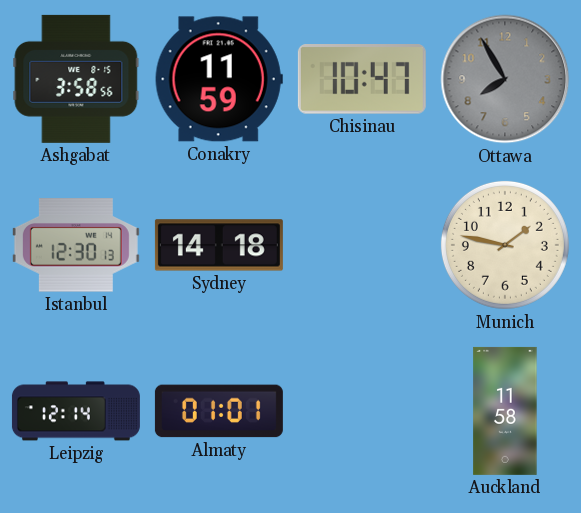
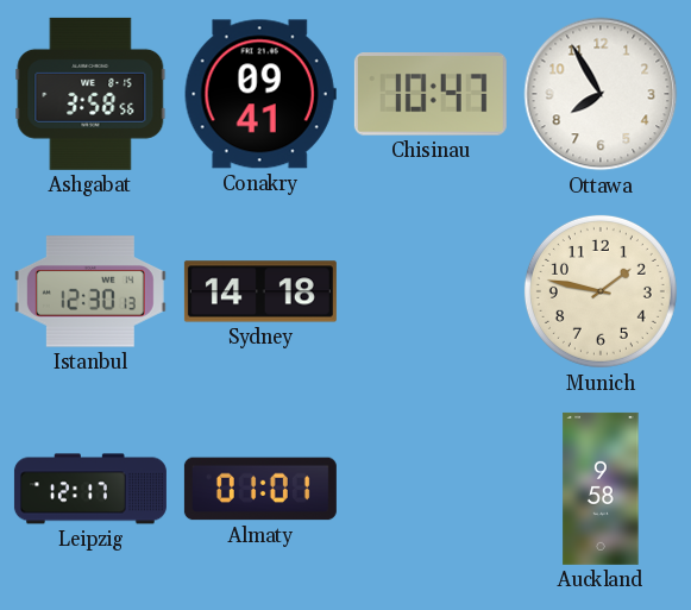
Conakry: 11:59 -> 09:41 (260, 94)
Ottawa dial: grey -> white (601, 94)
Leipzig: 12:14 -> 12:17 (90, 489)
Auckland: 11:58 -> 9:58 (601, 489)
